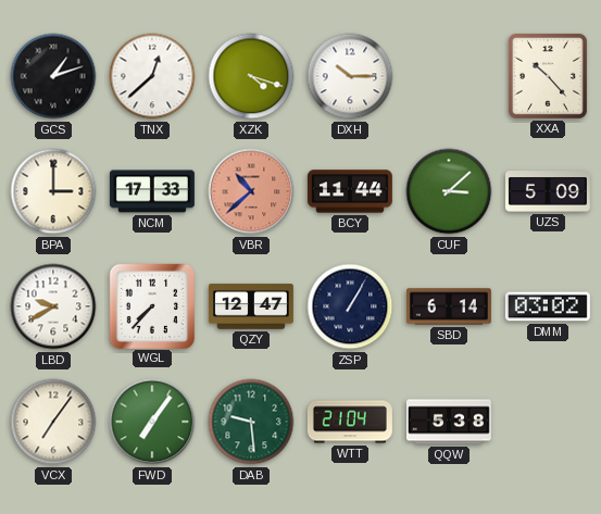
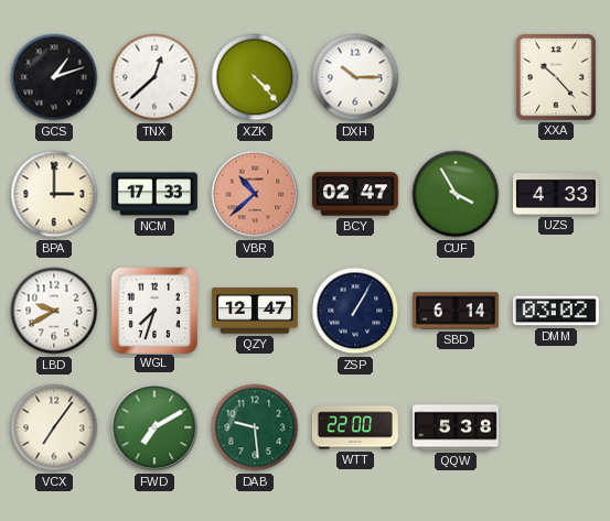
XZK: 4:18 -> 4:23 (255, 77)
BCY: 11:44 -> 02:47 (355, 194)
CUF: 3:08 -> 3:55 (456, 194)
UZS: 5:09 -> 4:33 (556, 194)
WGL: 7:37 -> 7:33 (153, 310)
FWD: 7:06 -> 7:10 (154, 427)
WTT: 21:04 -> 22:00 (355, 427)
